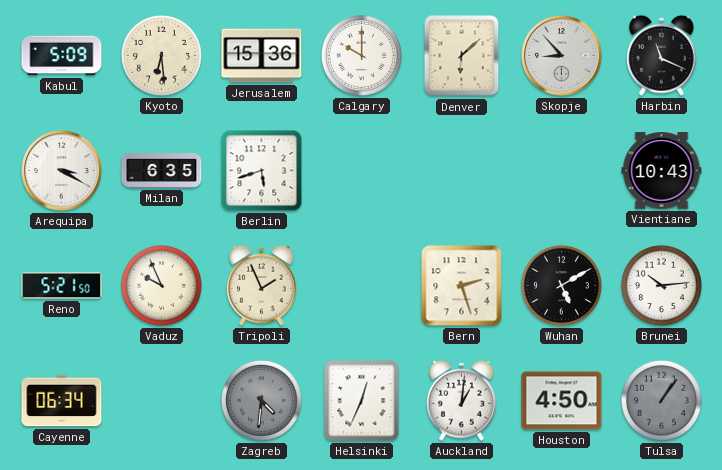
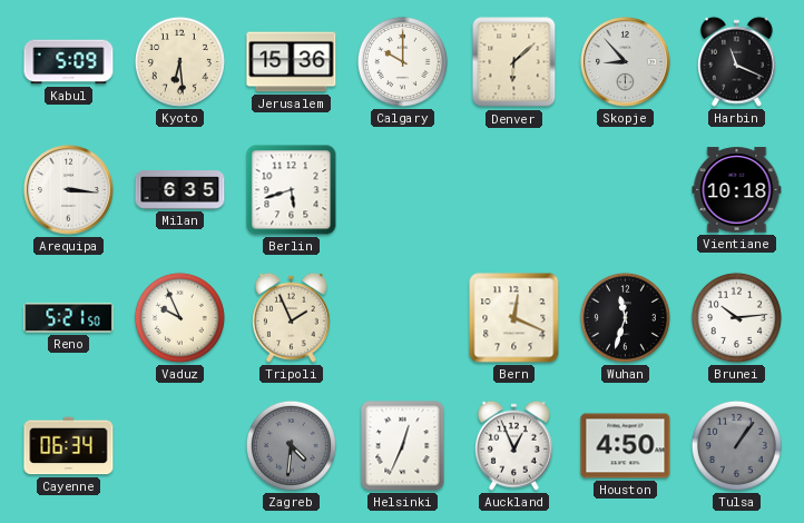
Arequipa: 3:20 -> 3:16 (69, 190)
Vientiane: 10:43 -> 10:18 (737, 190)
Bern: 2:27 -> 12:19 (514, 318)
Wuhan: 5:10 -> 11:33 (625, 317)
Auckland: 1:01 -> 12:56 (514, 445)
